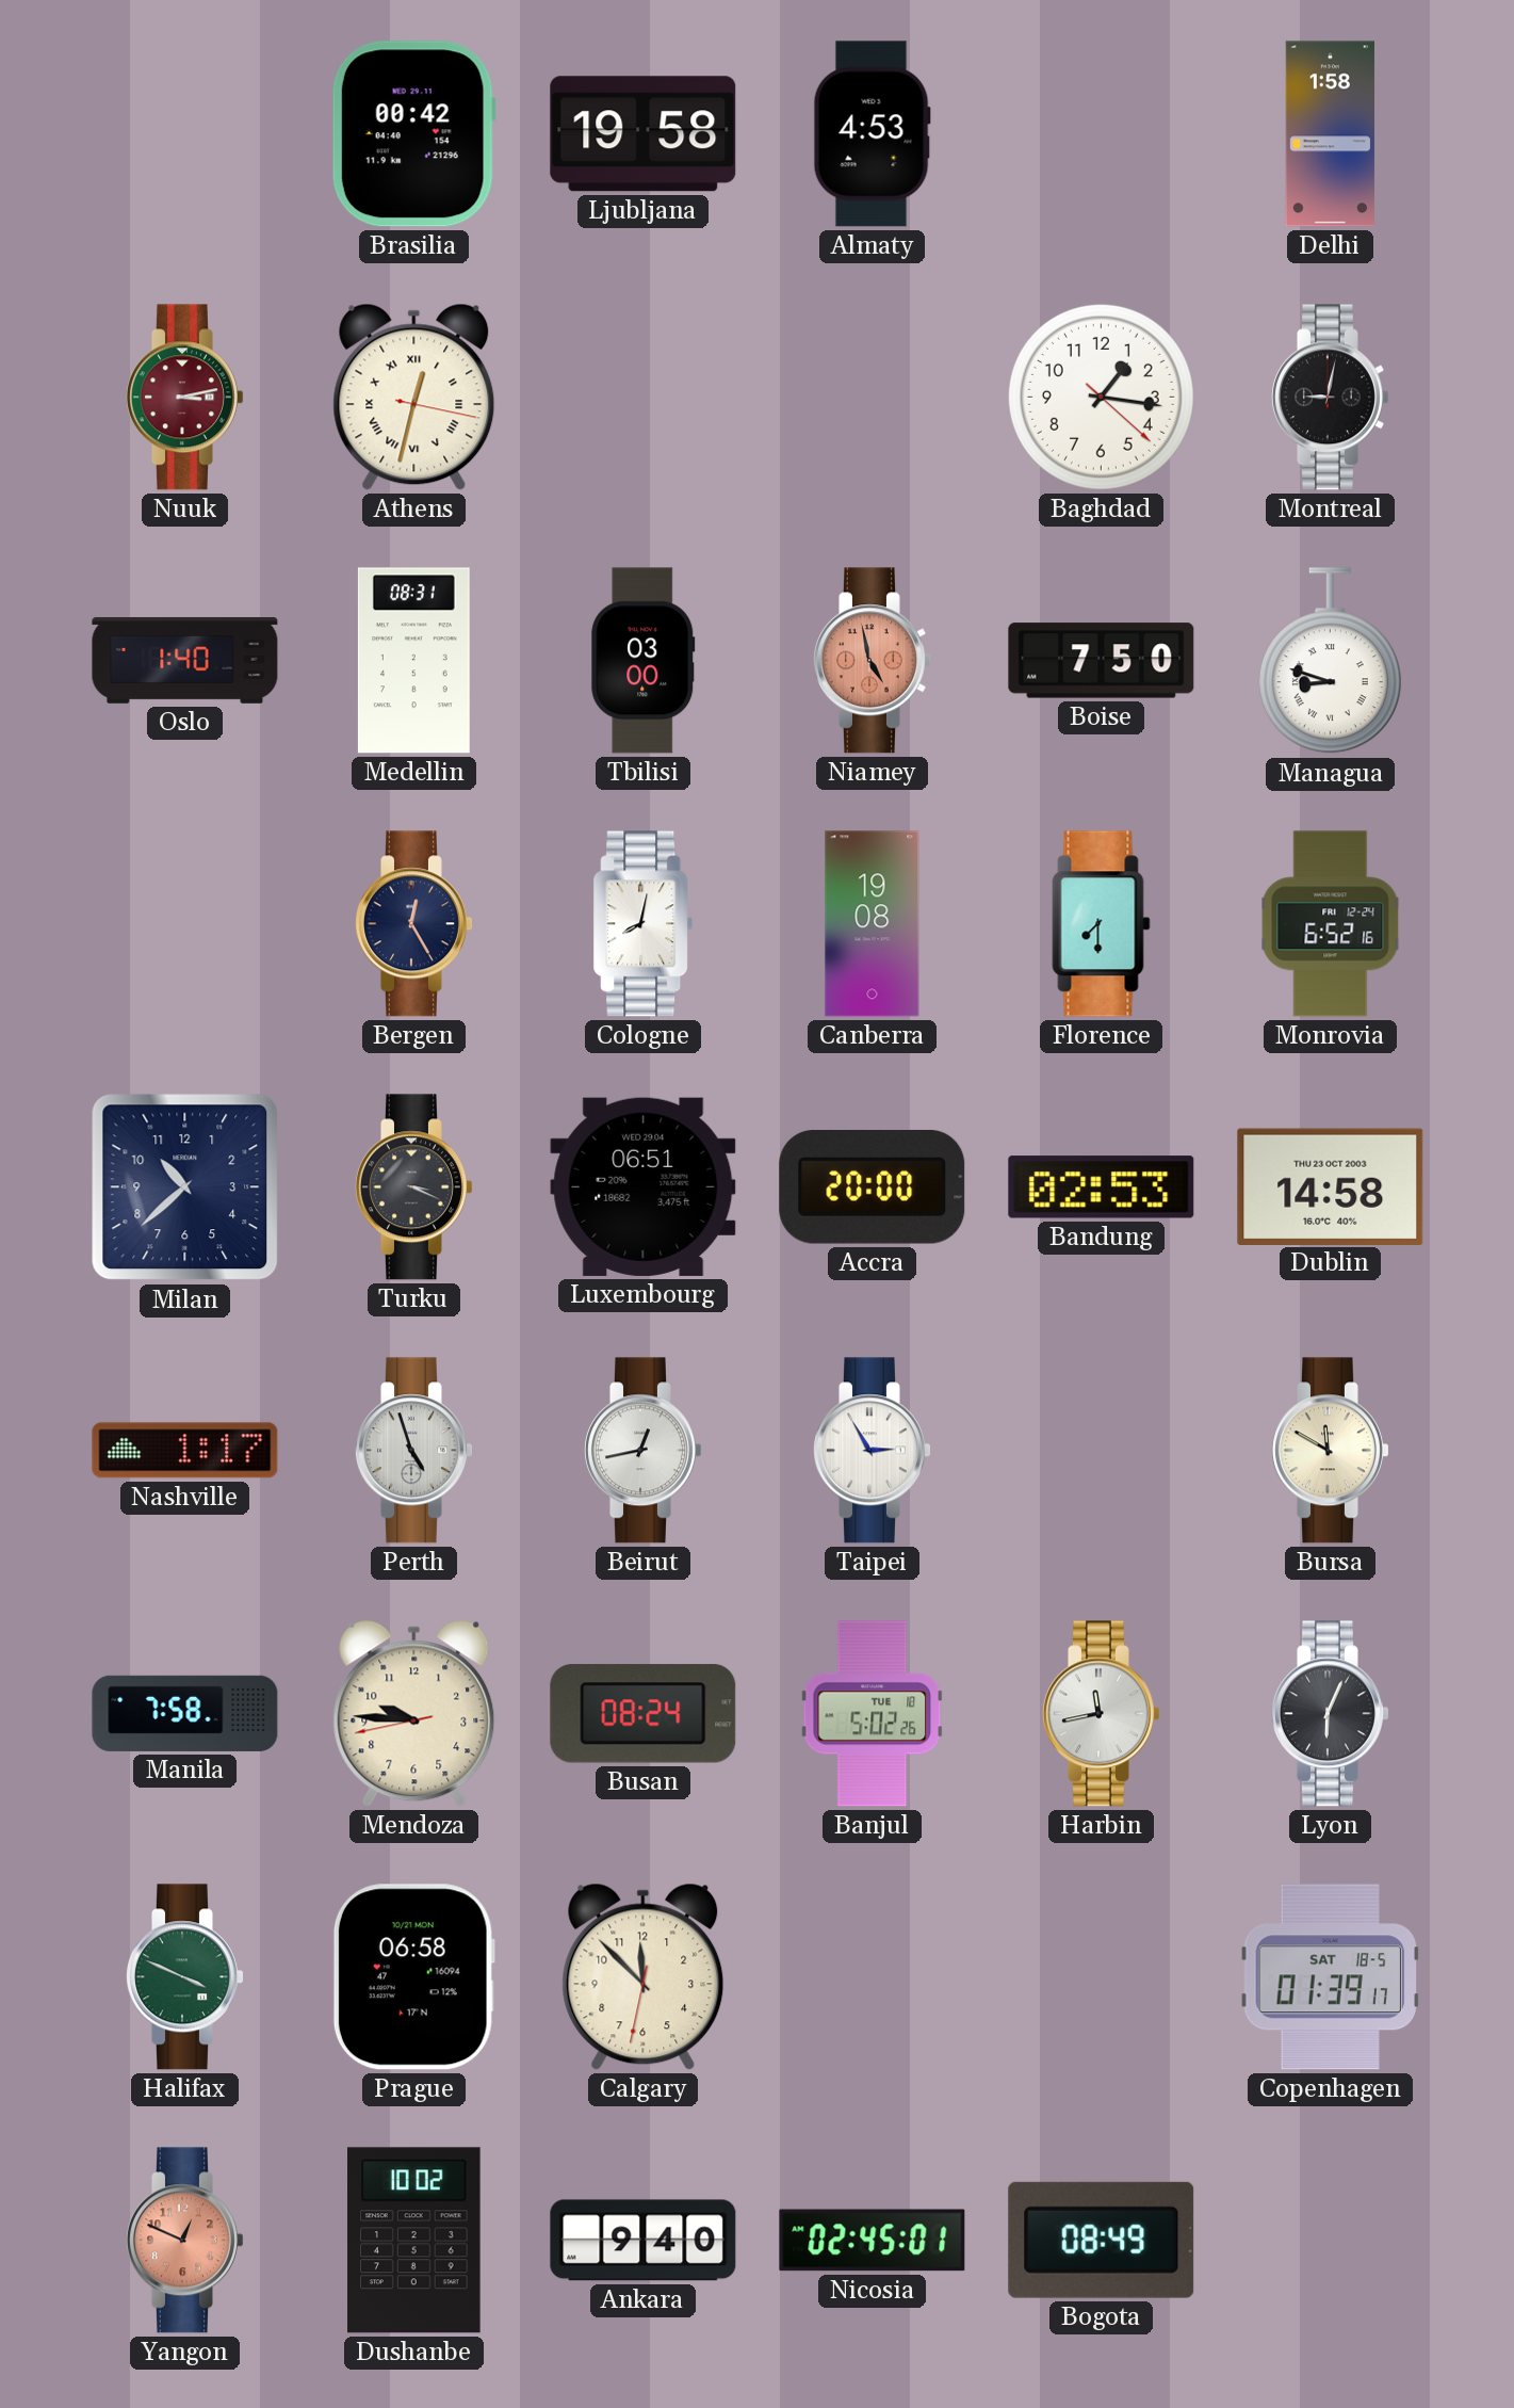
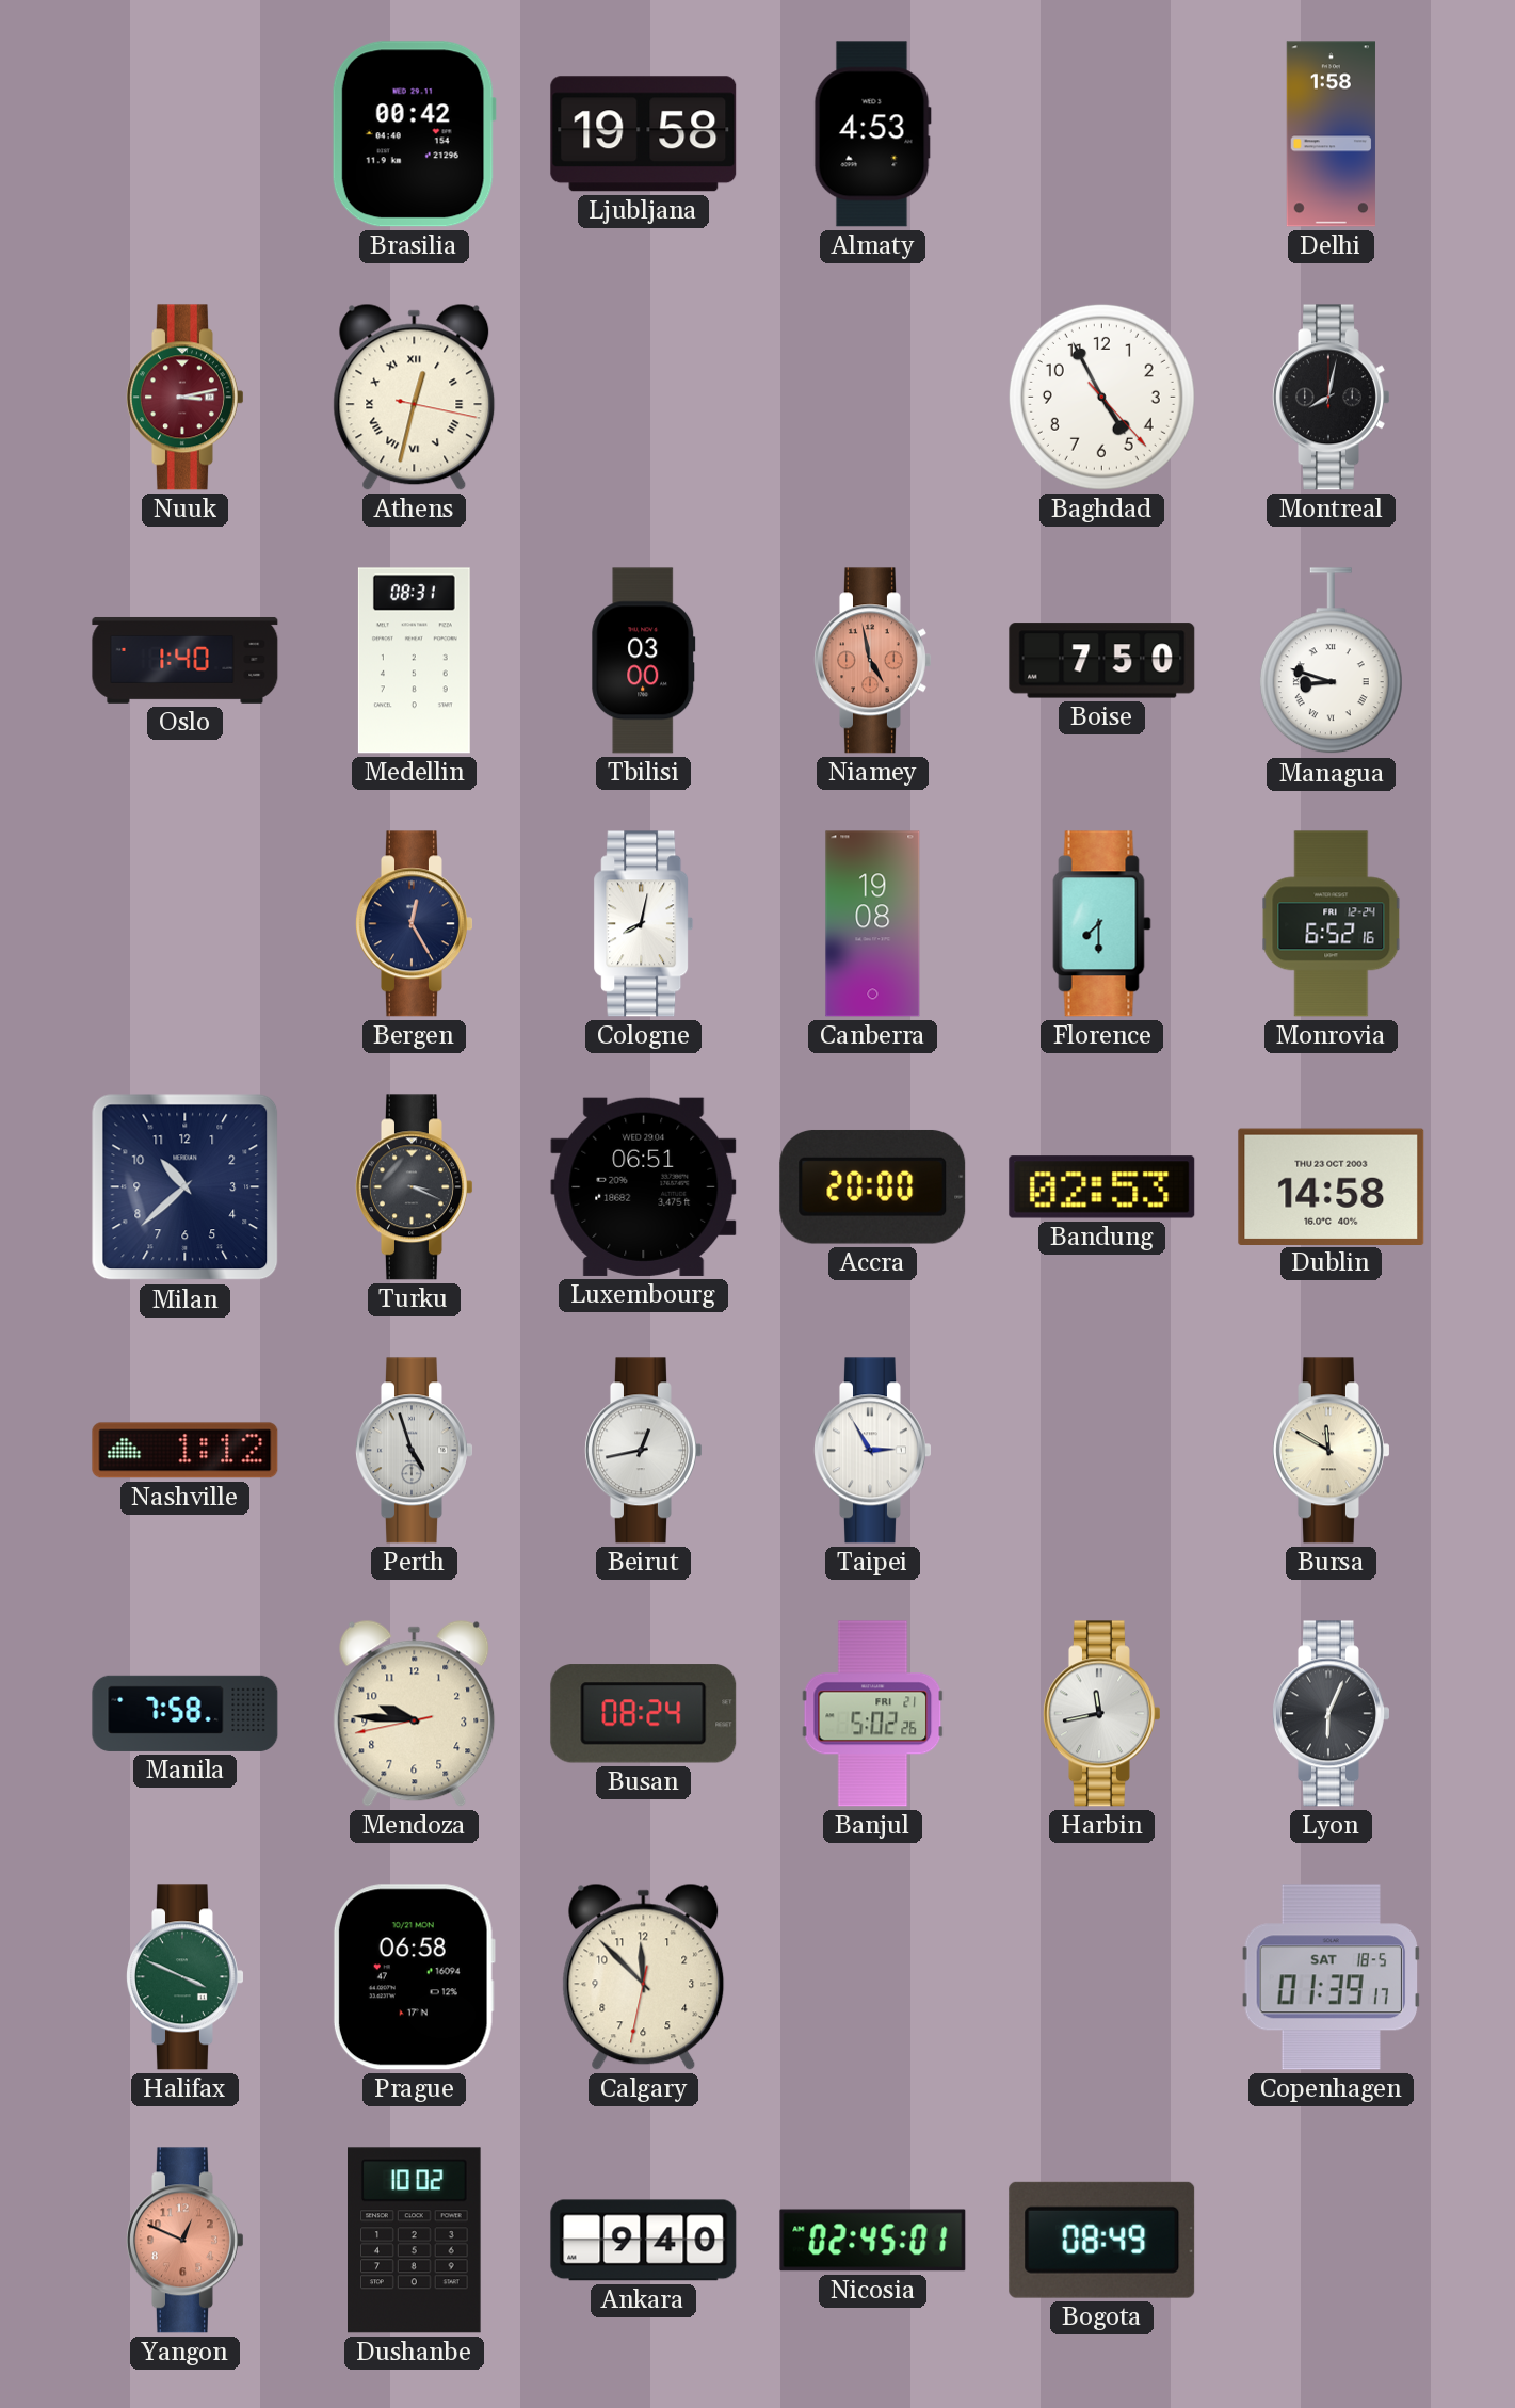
Baghdad: 1:16 -> 4:55 (1101, 397)
Montreal: 9:02 -> 8:02 (1331, 398)
Nashville: 1:17 -> 1:12 (186, 1451)
Banjul date: TUE 18 -> FRI 21 (873, 1714)
